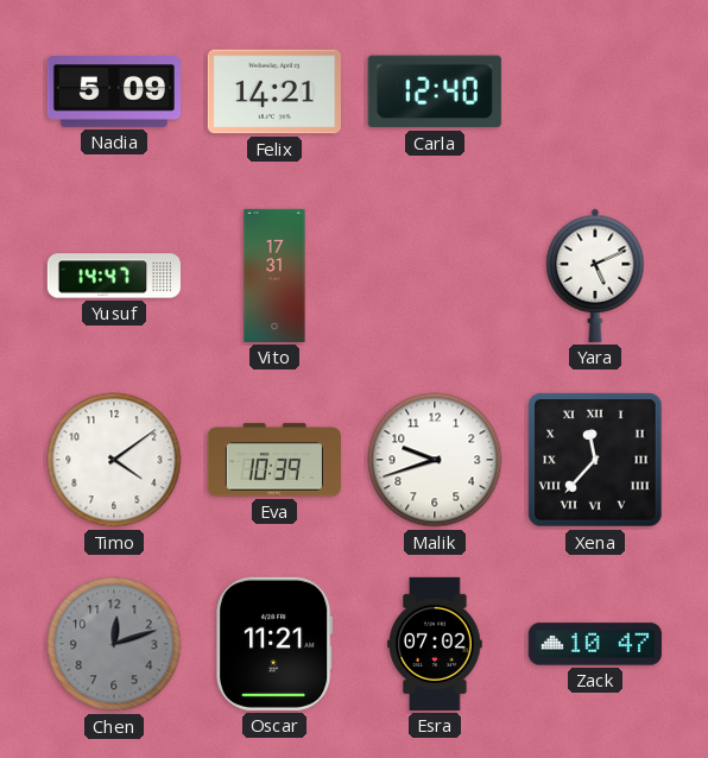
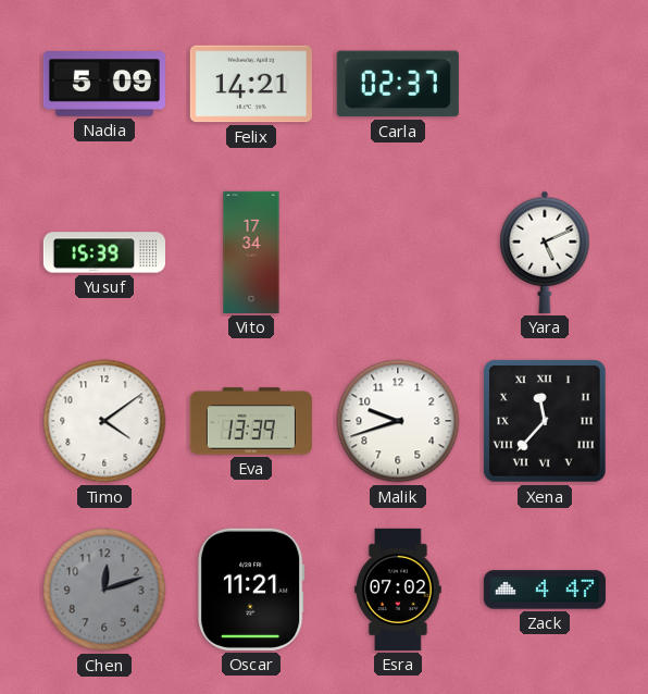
Carla: 12:40 -> 02:37 (398, 84)
Yusuf: 14:47 -> 15:39 (104, 252)
Vito: 17:31 -> 17:34 (251, 252)
Eva: 10:39 -> 13:39 (251, 421)
Zack: 10:47 -> 4:47 (545, 590)
